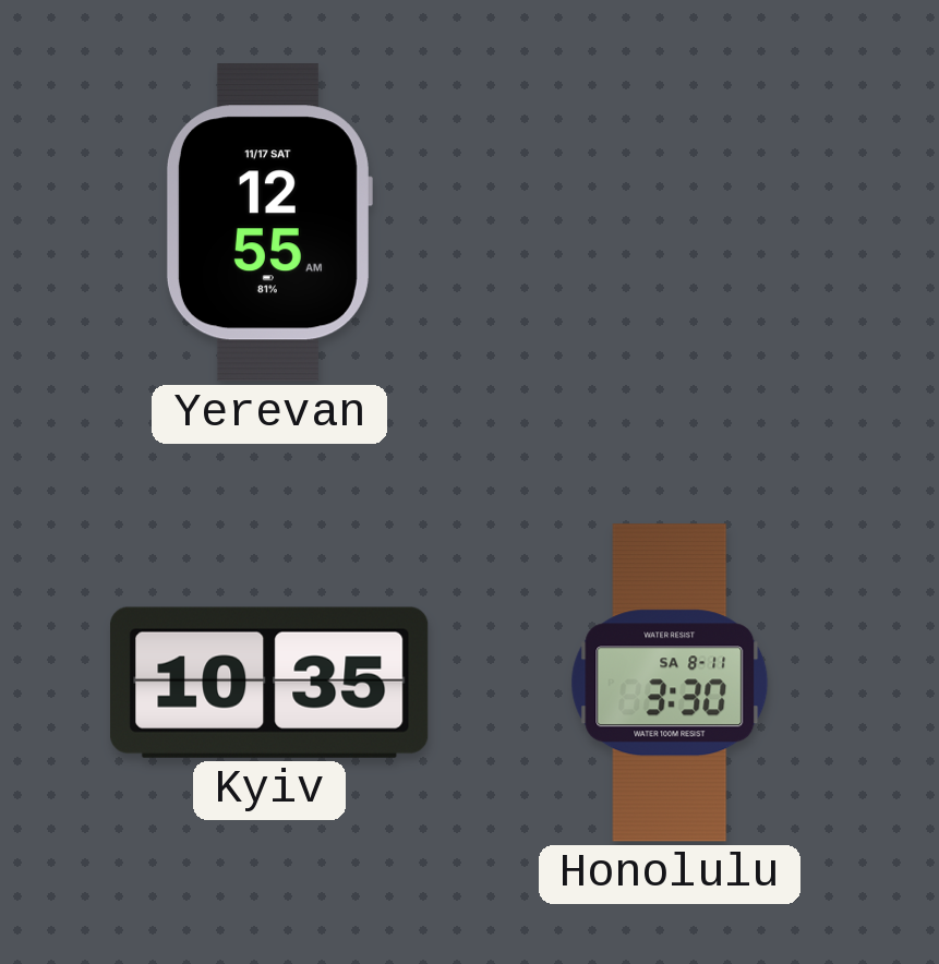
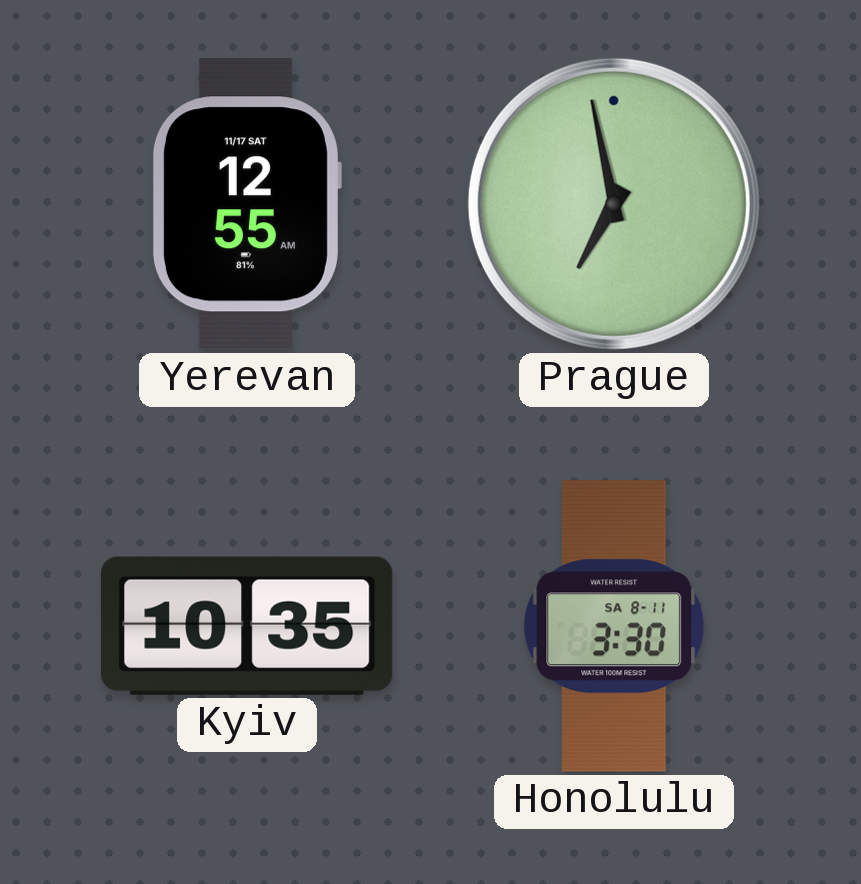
Prague: none -> 6:58 (614, 204)
